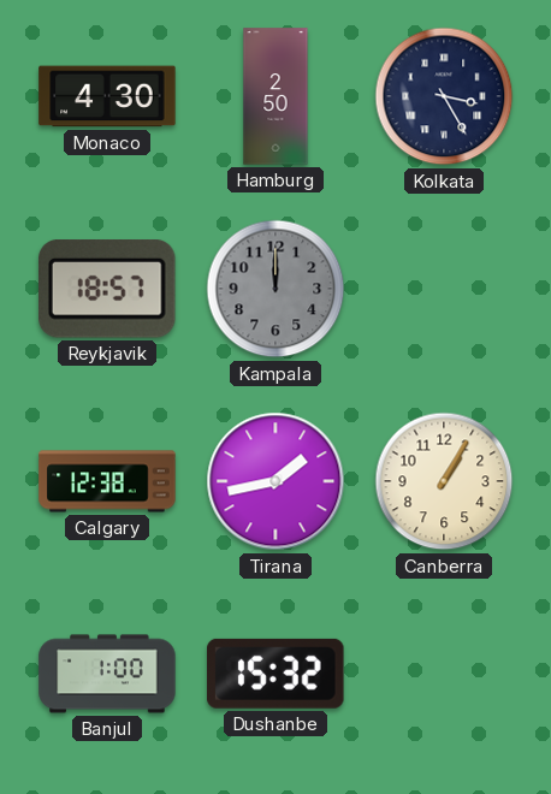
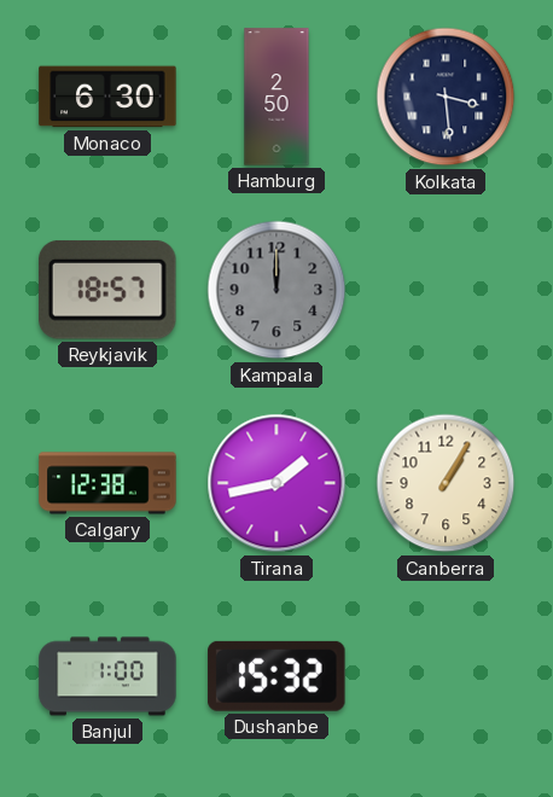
Monaco: 4:30 -> 6:30 (107, 97)
Kolkata: 3:25 -> 3:29 (446, 97)
